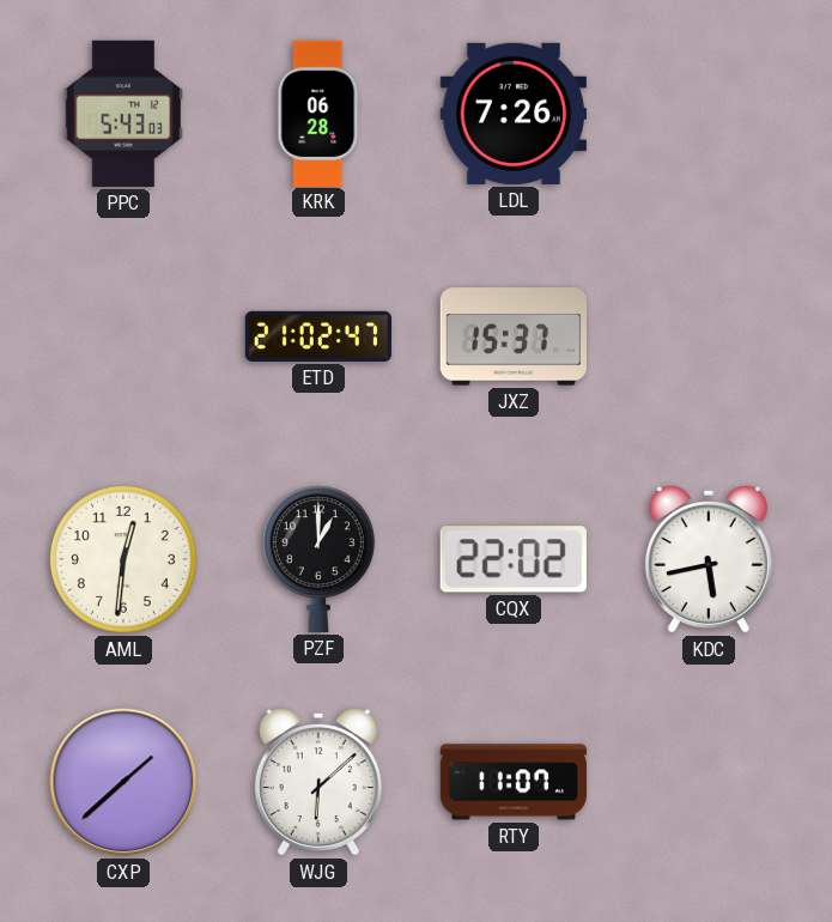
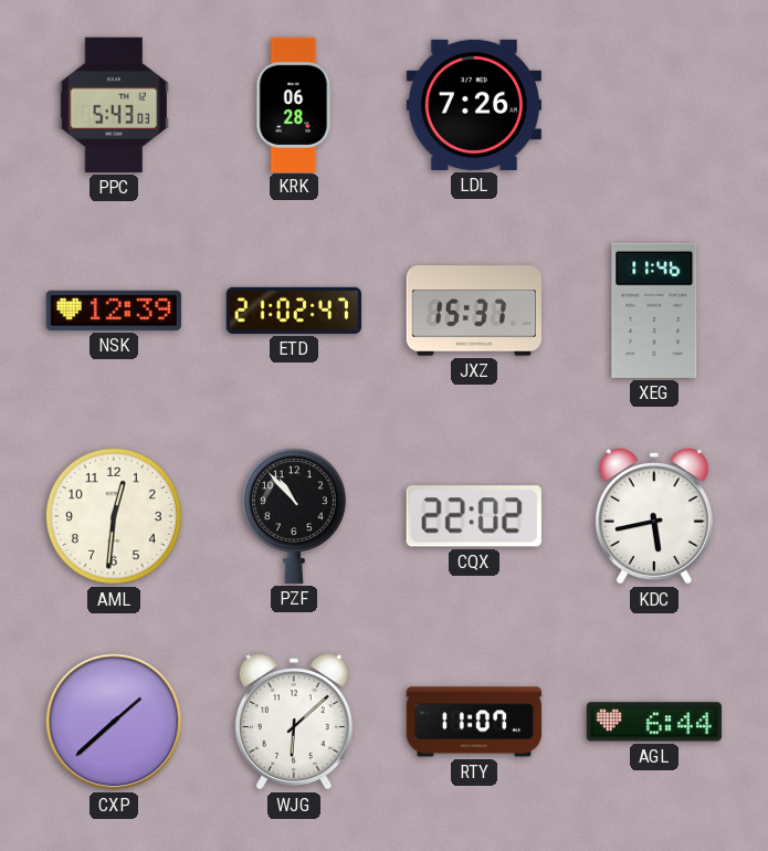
NSK: none -> 12:39 (114, 311)
XEG: none -> 11:46 (654, 311)
PZF: 1:00 -> 10:53 (294, 516)
AGL: none -> 6:44 (654, 722)
